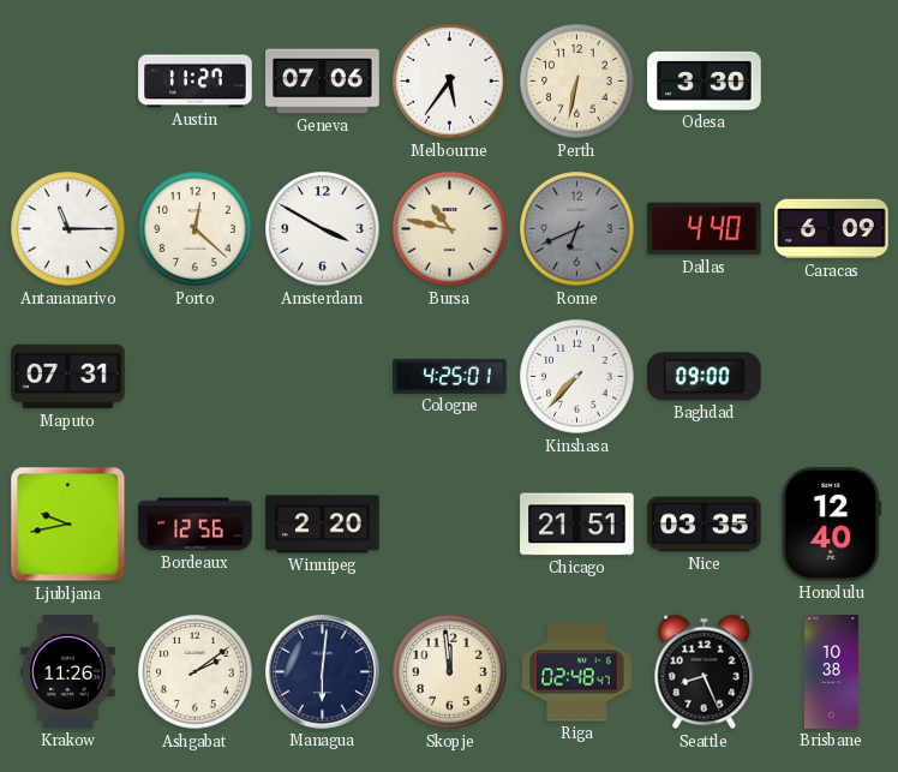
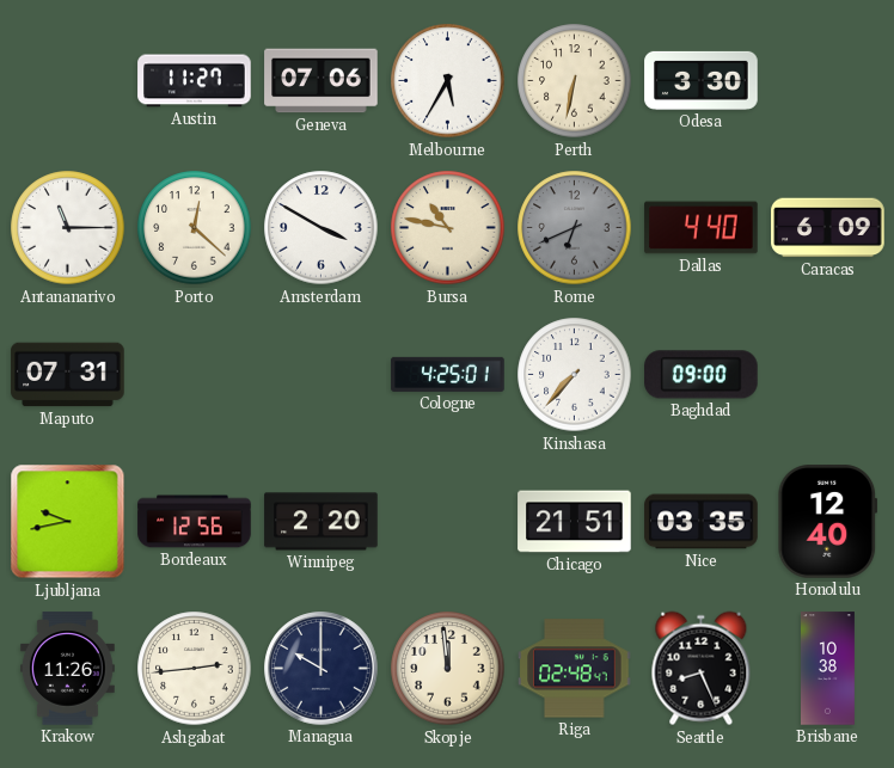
Melbourne: 5:36 -> 5:35 (448, 81)
Ashgabat: 2:09 -> 2:44 (195, 669)
Managua: 6:01 -> 10:00 (322, 669)
